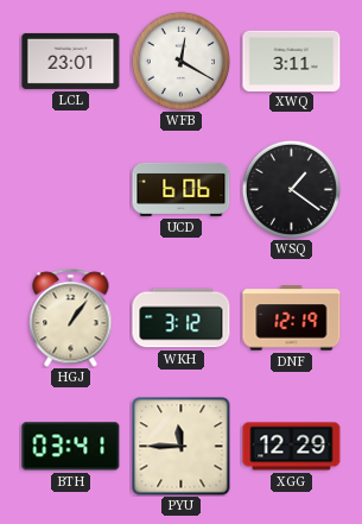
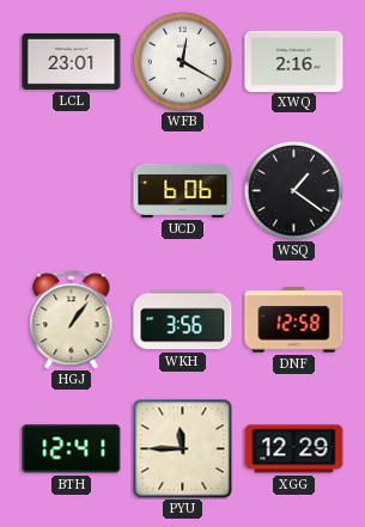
XWQ: 3:11 -> 2:16 (294, 61)
WKH: 3:12 -> 3:56 (183, 320)
DNF: 12:19 -> 12:58 (294, 320)
BTH: 03:41 -> 12:41 (72, 449)
